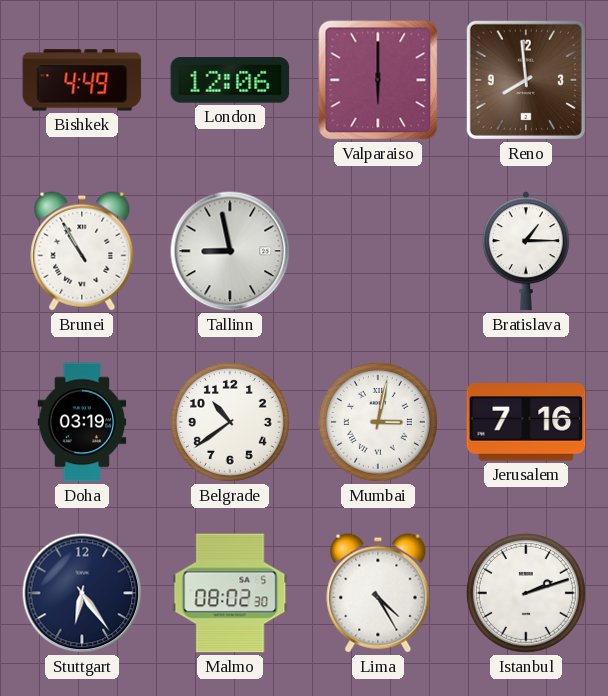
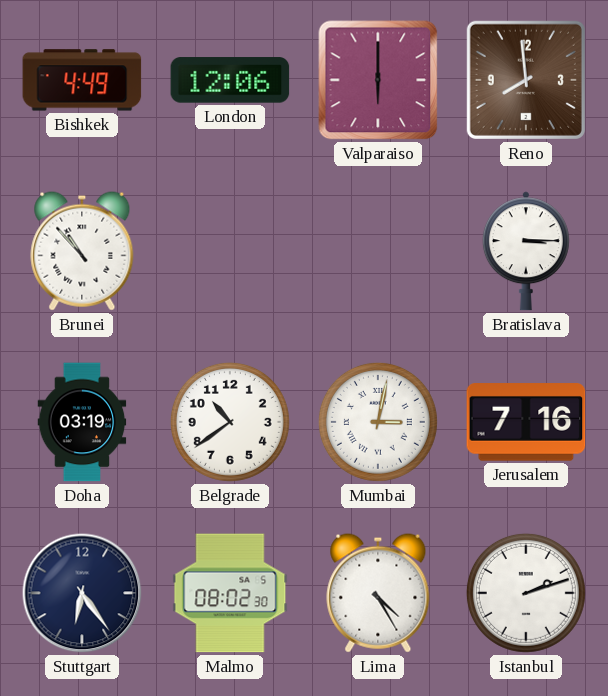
Brunei: 10:55 -> 10:53 (82, 251)
Tallinn: 8:58 -> none (230, 251)
Bratislava: 1:15 -> 3:15 (526, 251)
